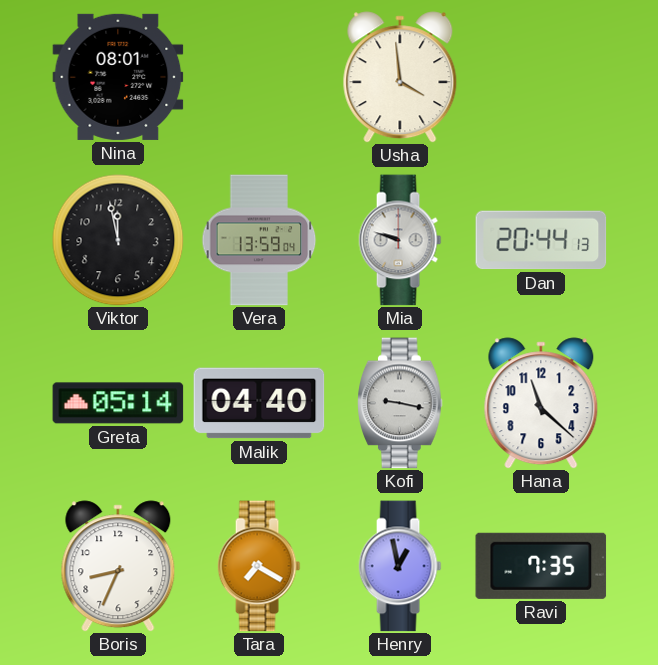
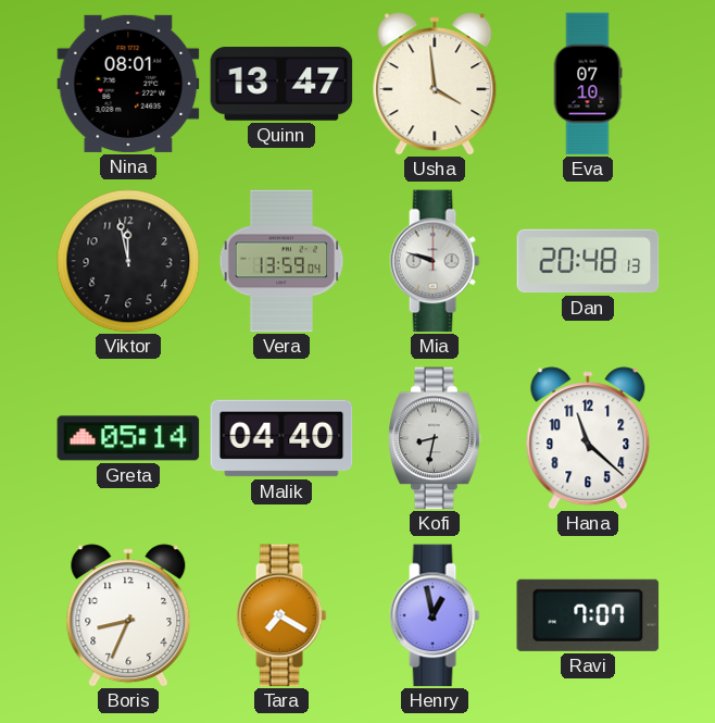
Quinn: none -> 13:47 (281, 84)
Eva: none -> 07:10 (588, 84)
Dan: 20:44 -> 20:48 (588, 261)
Kofi: 9:17 -> 8:32 (435, 438)
Ravi: 7:35 -> 7:07 (588, 615)
